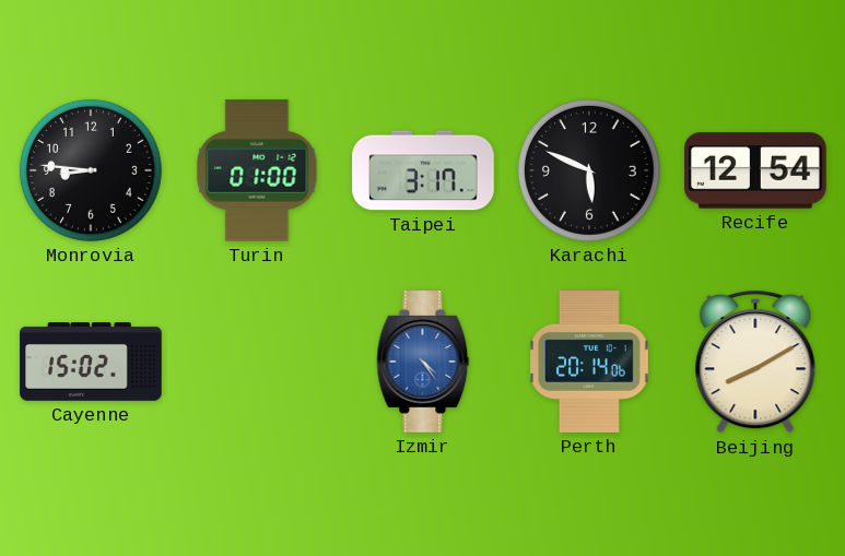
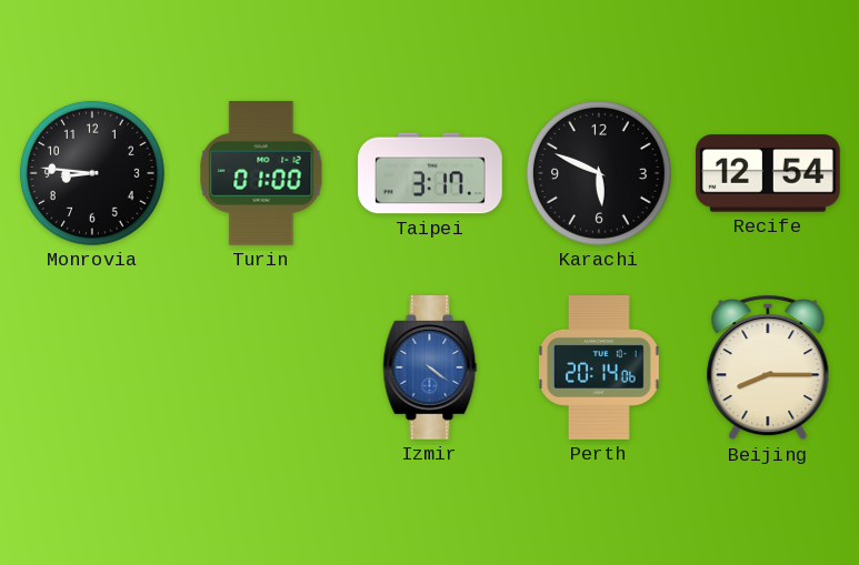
Cayenne: 15:02 -> none (91, 363)
Izmir: 4:24 -> 4:21 (430, 369)
Beijing: 8:10 -> 8:15 (768, 367)
